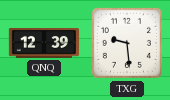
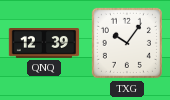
TXG: 9:29 -> 10:06 (127, 43)
